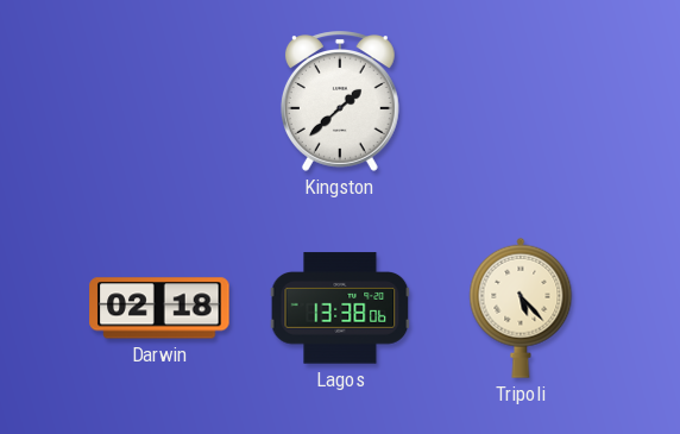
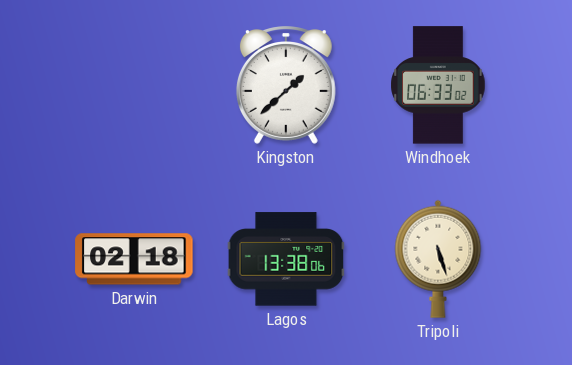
Windhoek: none -> 06:33 (438, 85)
Tripoli: 5:23 -> 5:27 (438, 259)
